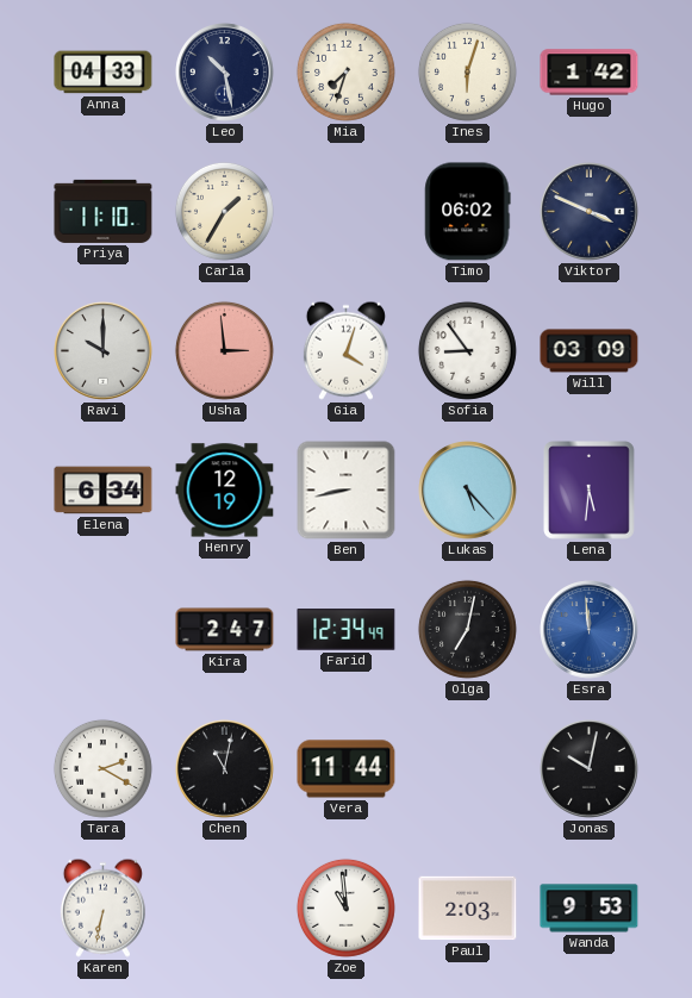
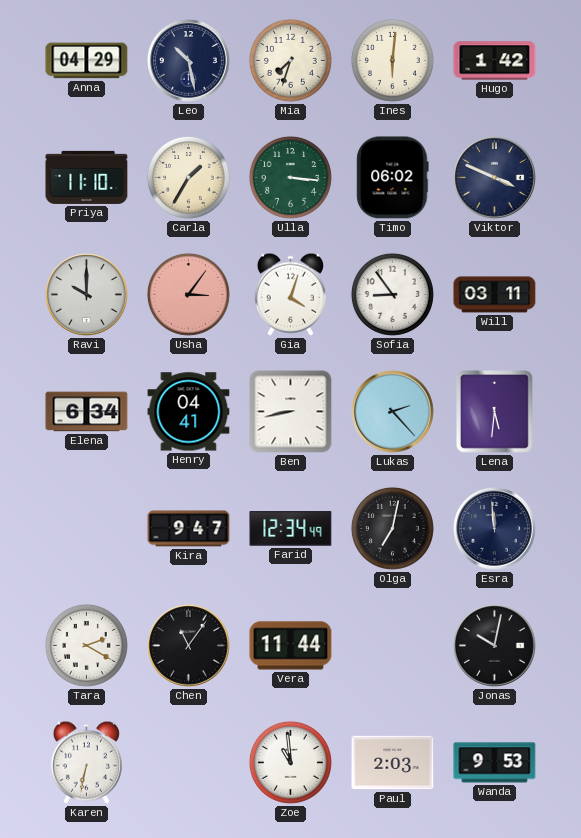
Anna: 04:33 -> 04:29 (87, 61)
Ines: 6:03 -> 6:01 (392, 60)
Ulla: none -> 3:16 (290, 177)
Usha: 2:59 -> 3:06 (188, 294)
Will: 03:09 -> 03:11 (495, 295)
Henry: 12:19 -> 04:41 (189, 412)
Lukas: 5:23 -> 2:23 (393, 412)
Kira: 2:47 -> 9:47 (189, 529)
Esra dial: blue -> navy (495, 529)
Chen: 11:02 -> 11:06 (189, 646)
